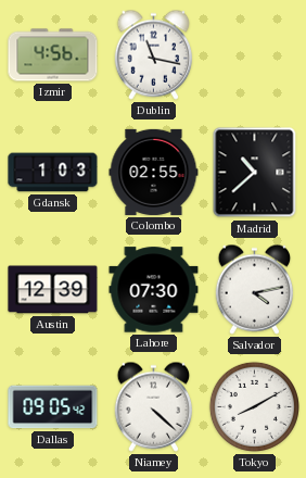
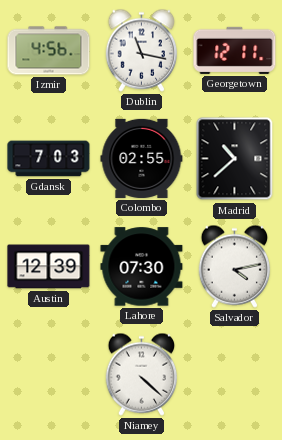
Georgetown: none -> 12:11 (235, 50)
Gdansk: 1:03 -> 7:03 (49, 159)
Dallas: 09:05 -> none (53, 407)
Tokyo: 8:10 -> none (254, 406)
